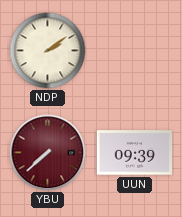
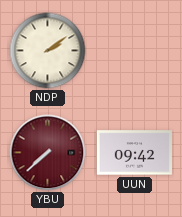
UUN: 09:39 -> 09:42 (134, 153)
